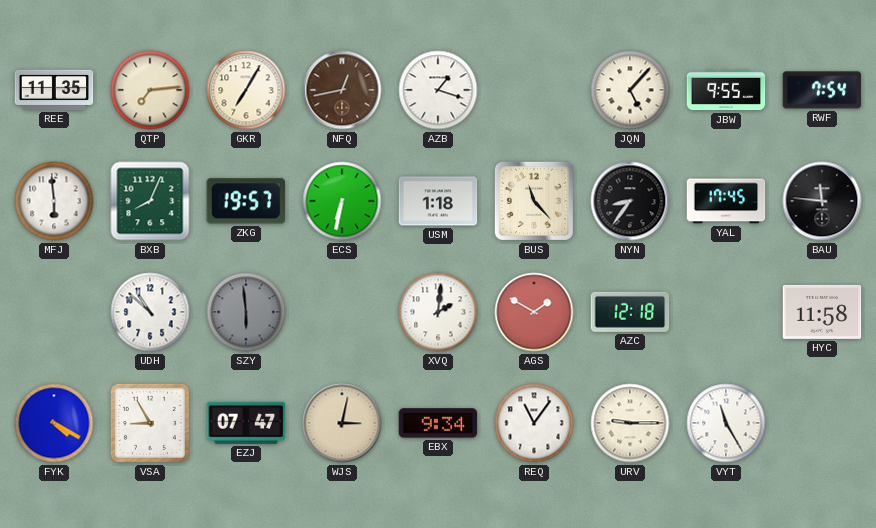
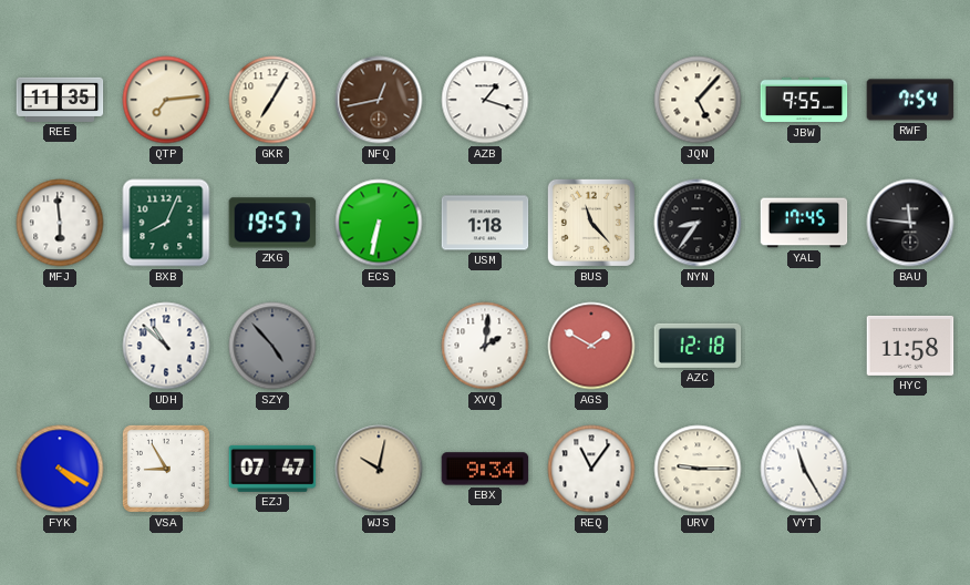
SZY: 5:59 -> 4:53 (272, 346)
WJS: 3:02 -> 10:02 (379, 469)
